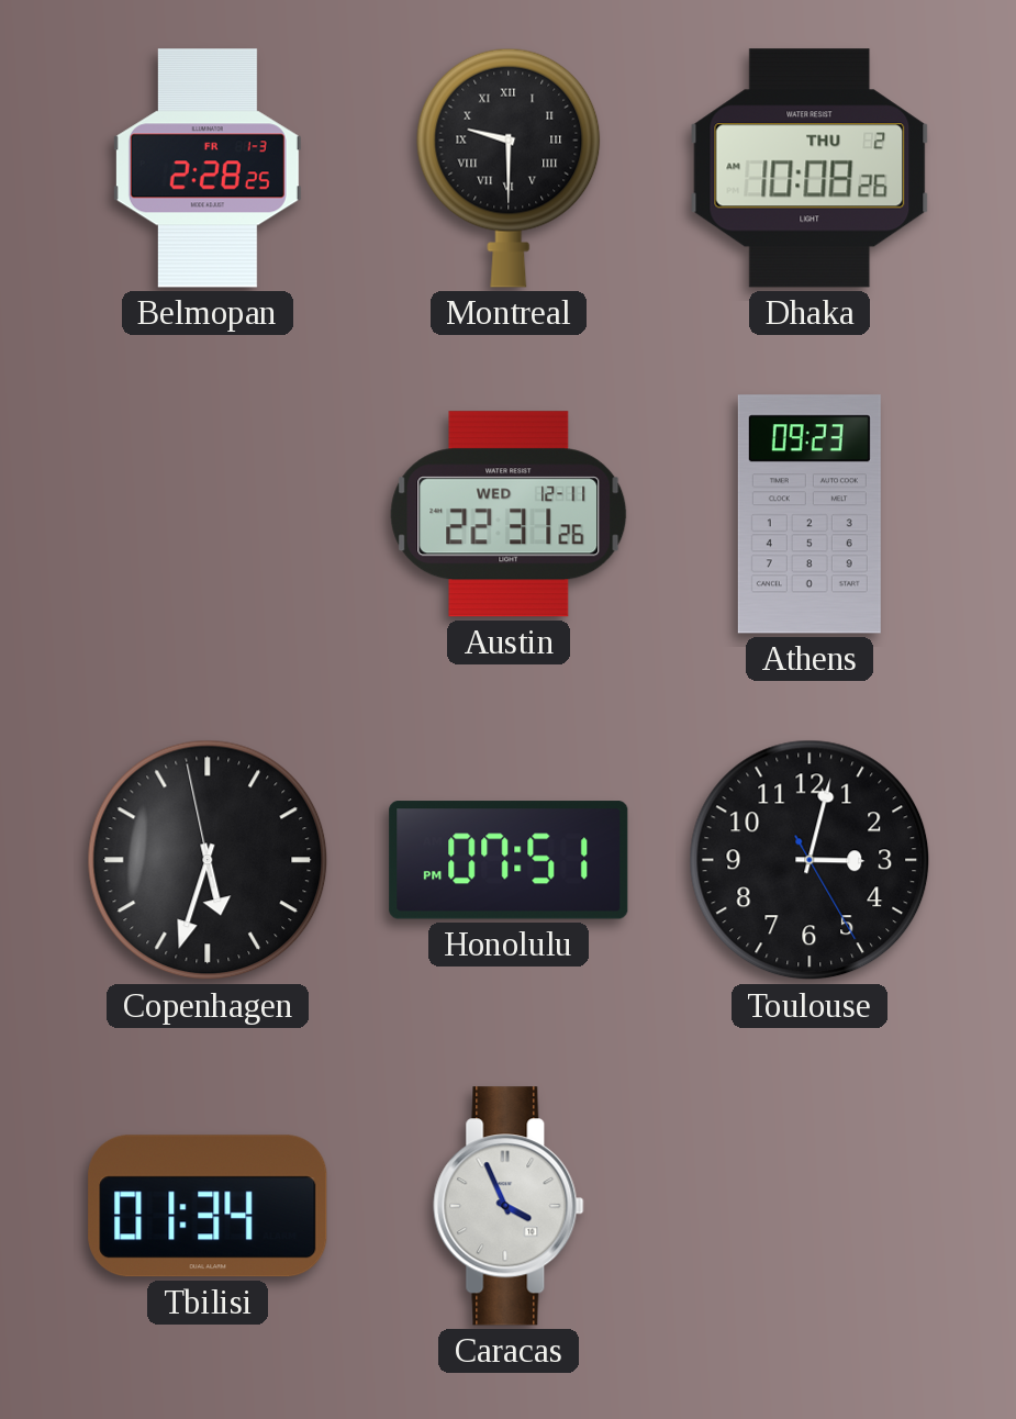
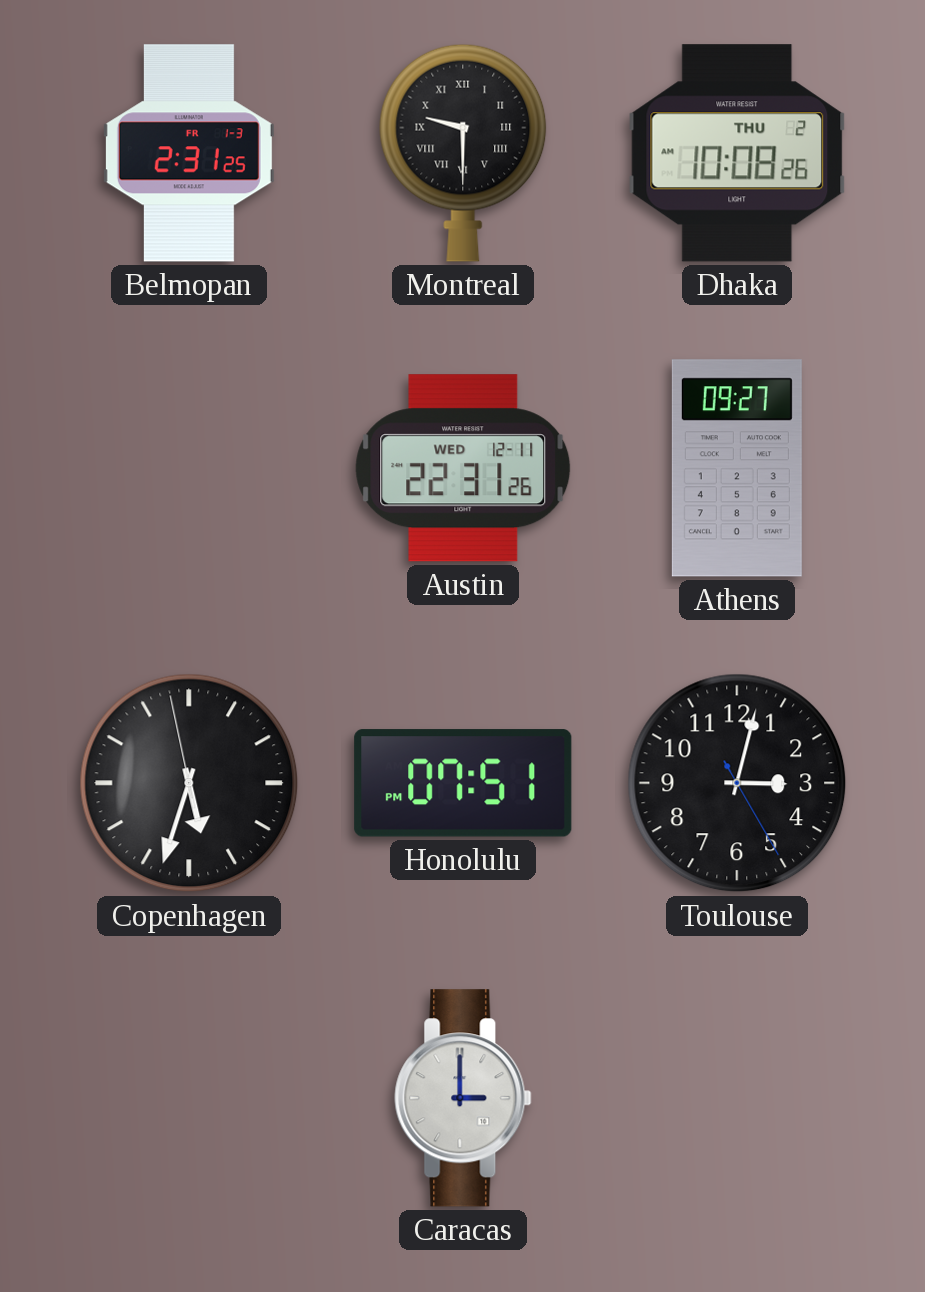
Belmopan: 2:28 -> 2:31 (189, 153)
Athens: 09:23 -> 09:27 (737, 468)
Tbilisi: 01:34 -> none (208, 1206)
Caracas: 3:56 -> 3:00 (463, 1098)
